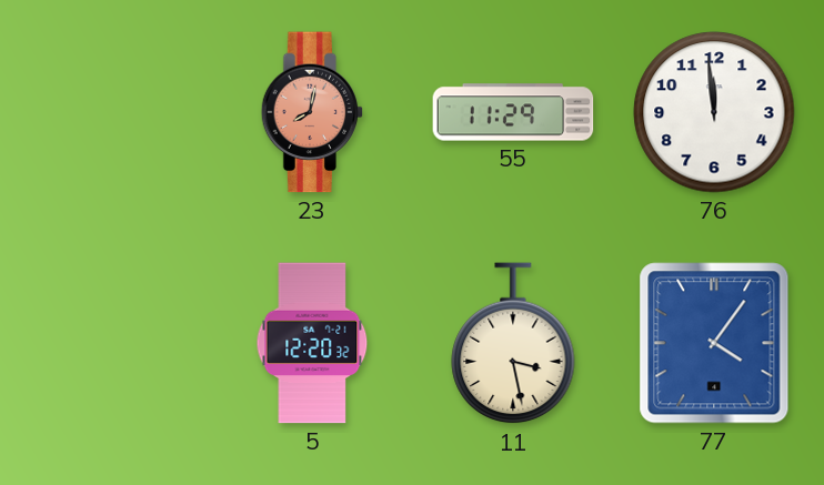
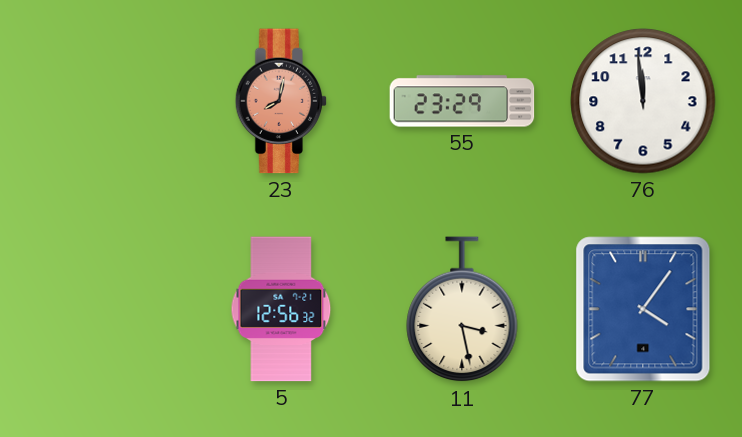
55: 11:29 -> 23:29 (462, 101)
5: 12:20 -> 12:56 (281, 309)
